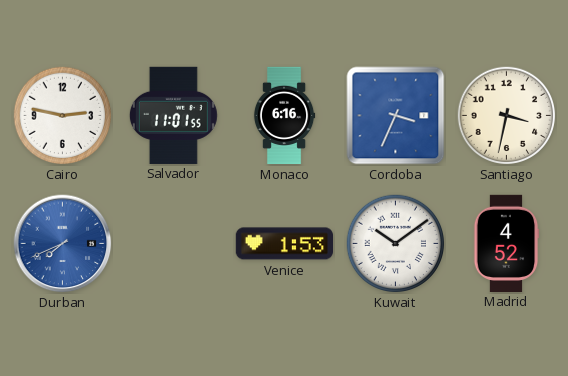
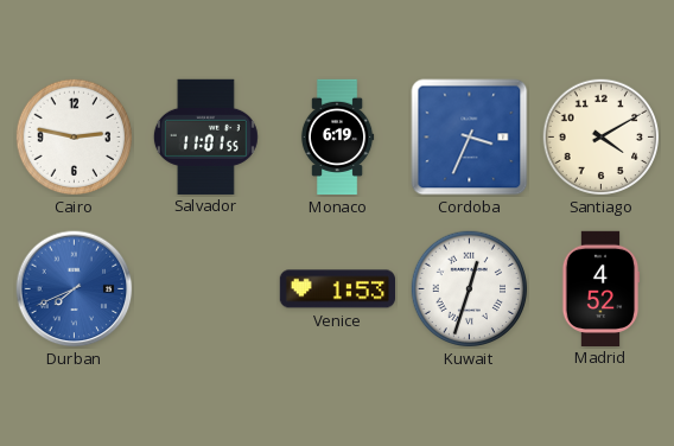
Monaco: 6:16 -> 6:19 (337, 138)
Santiago: 3:32 -> 4:10 (602, 138)
Kuwait: 10:09 -> 12:33 (470, 289)
